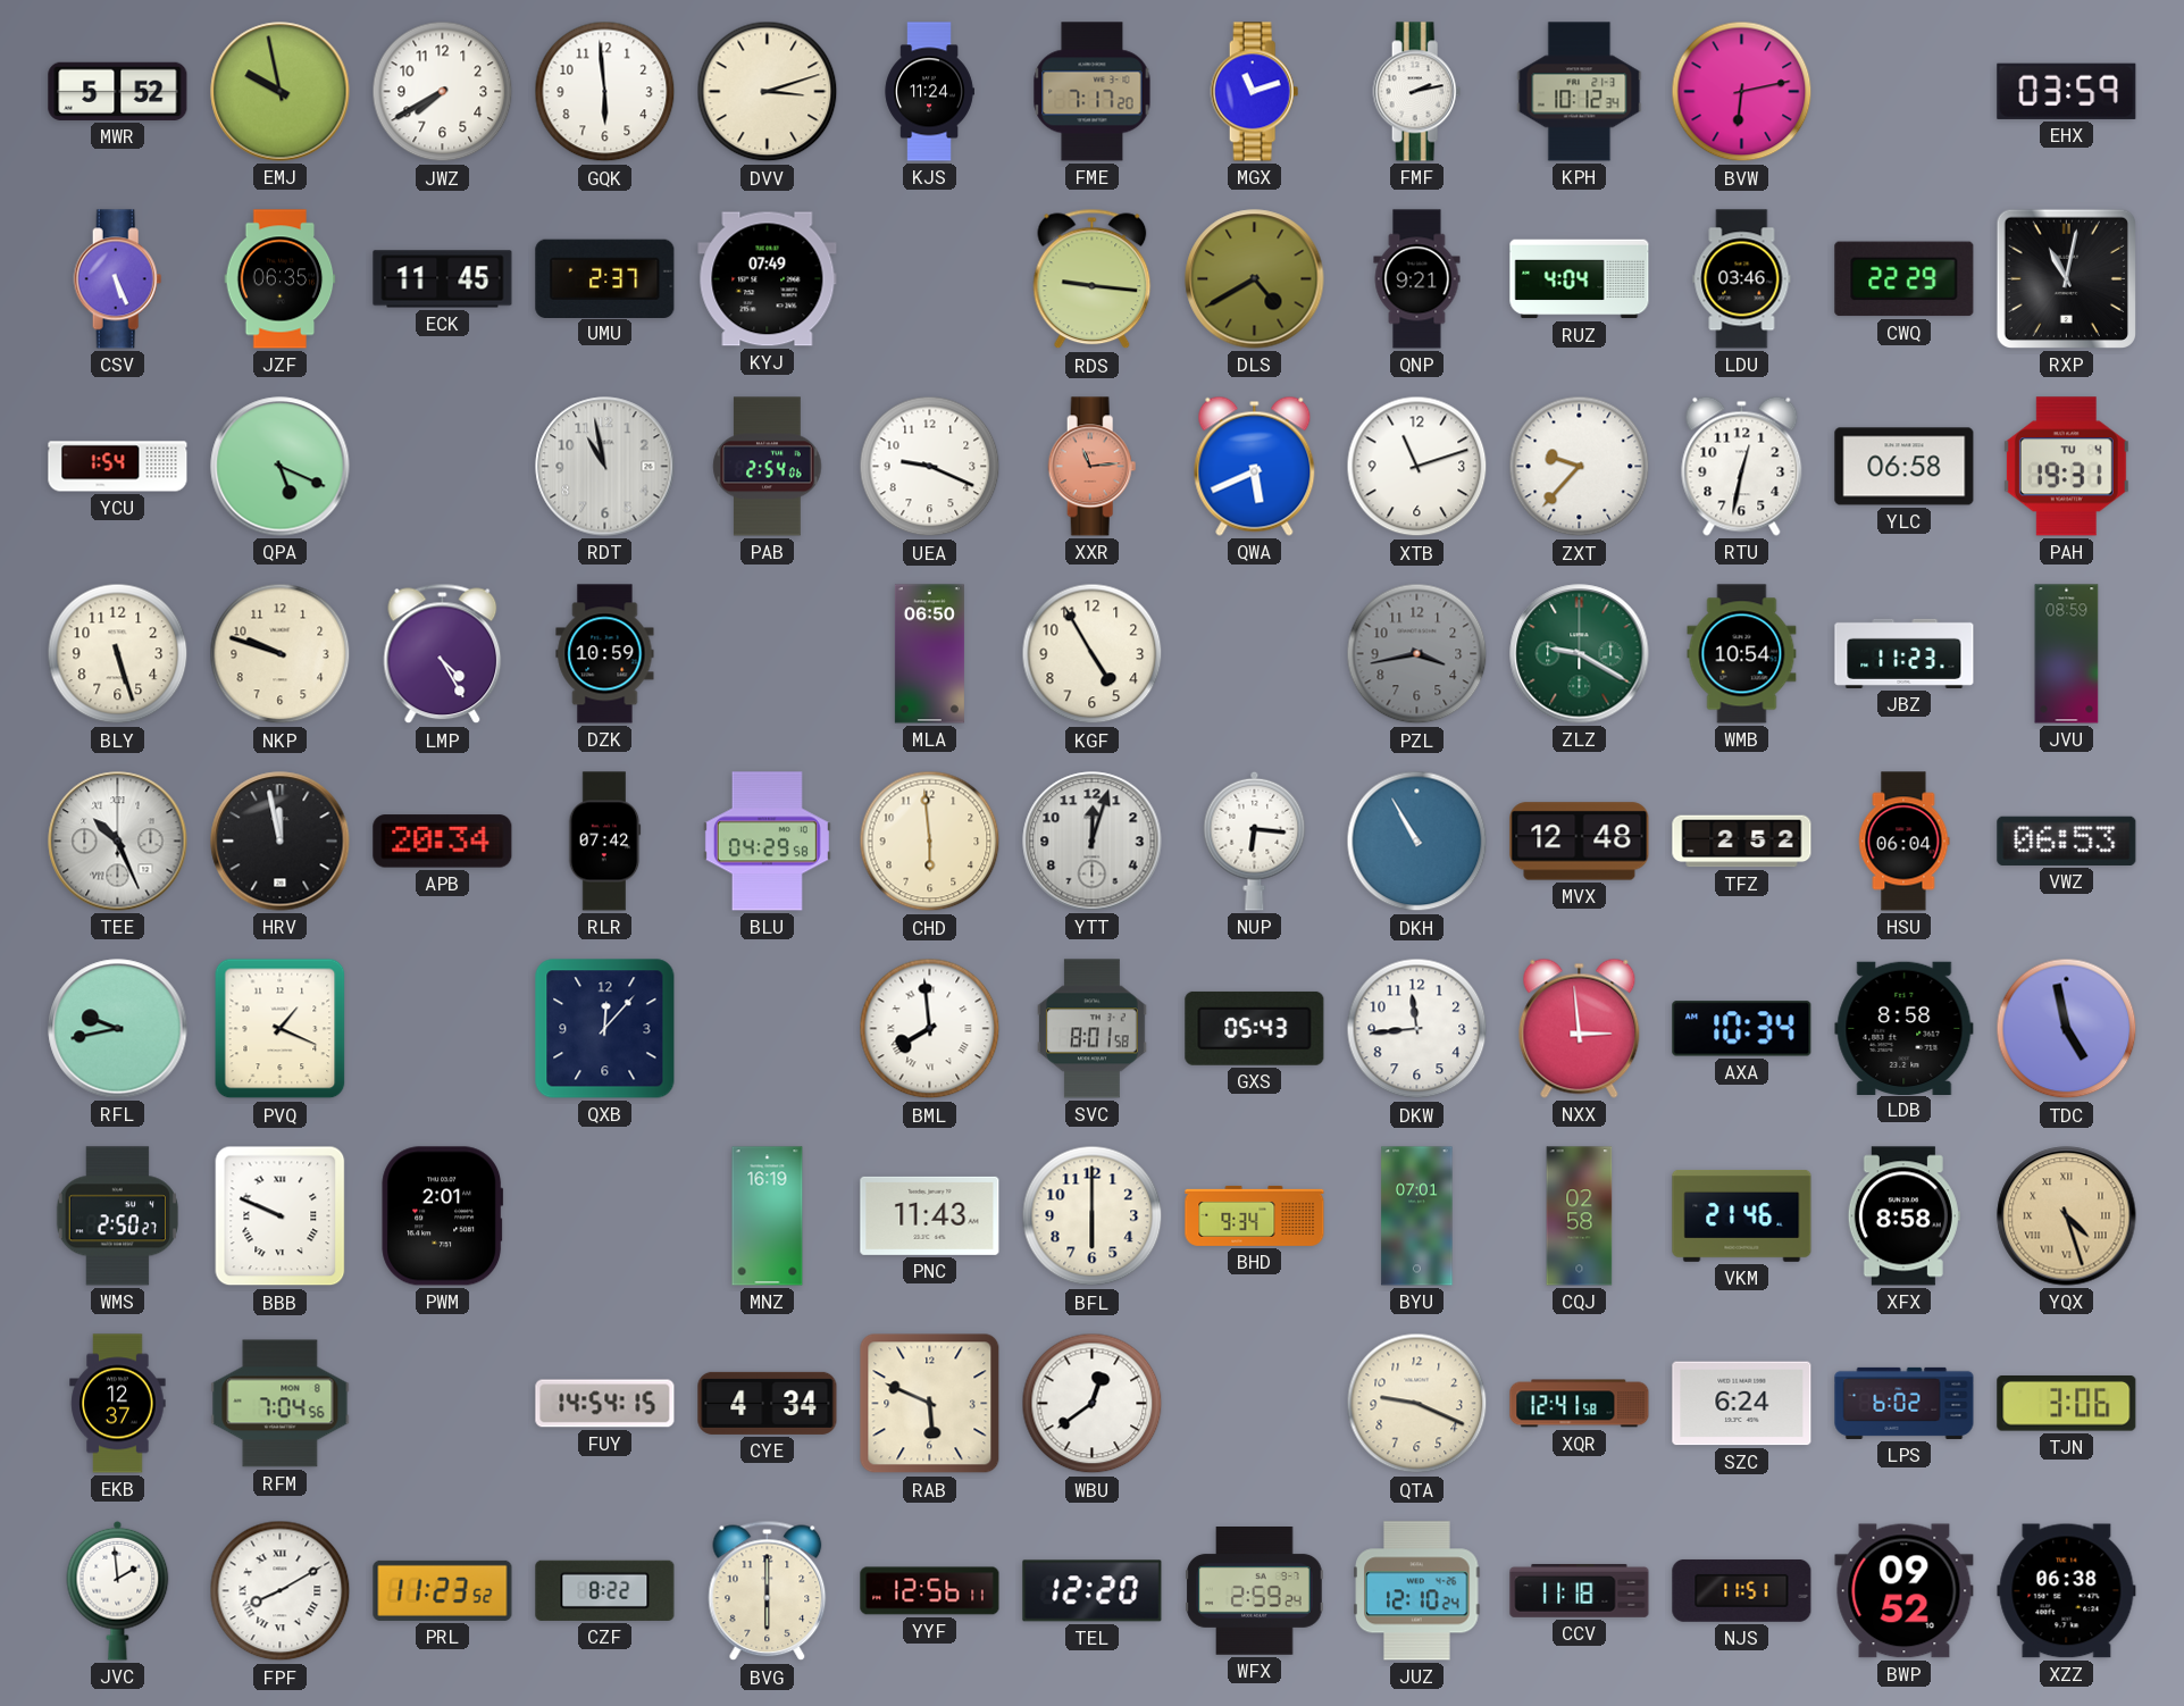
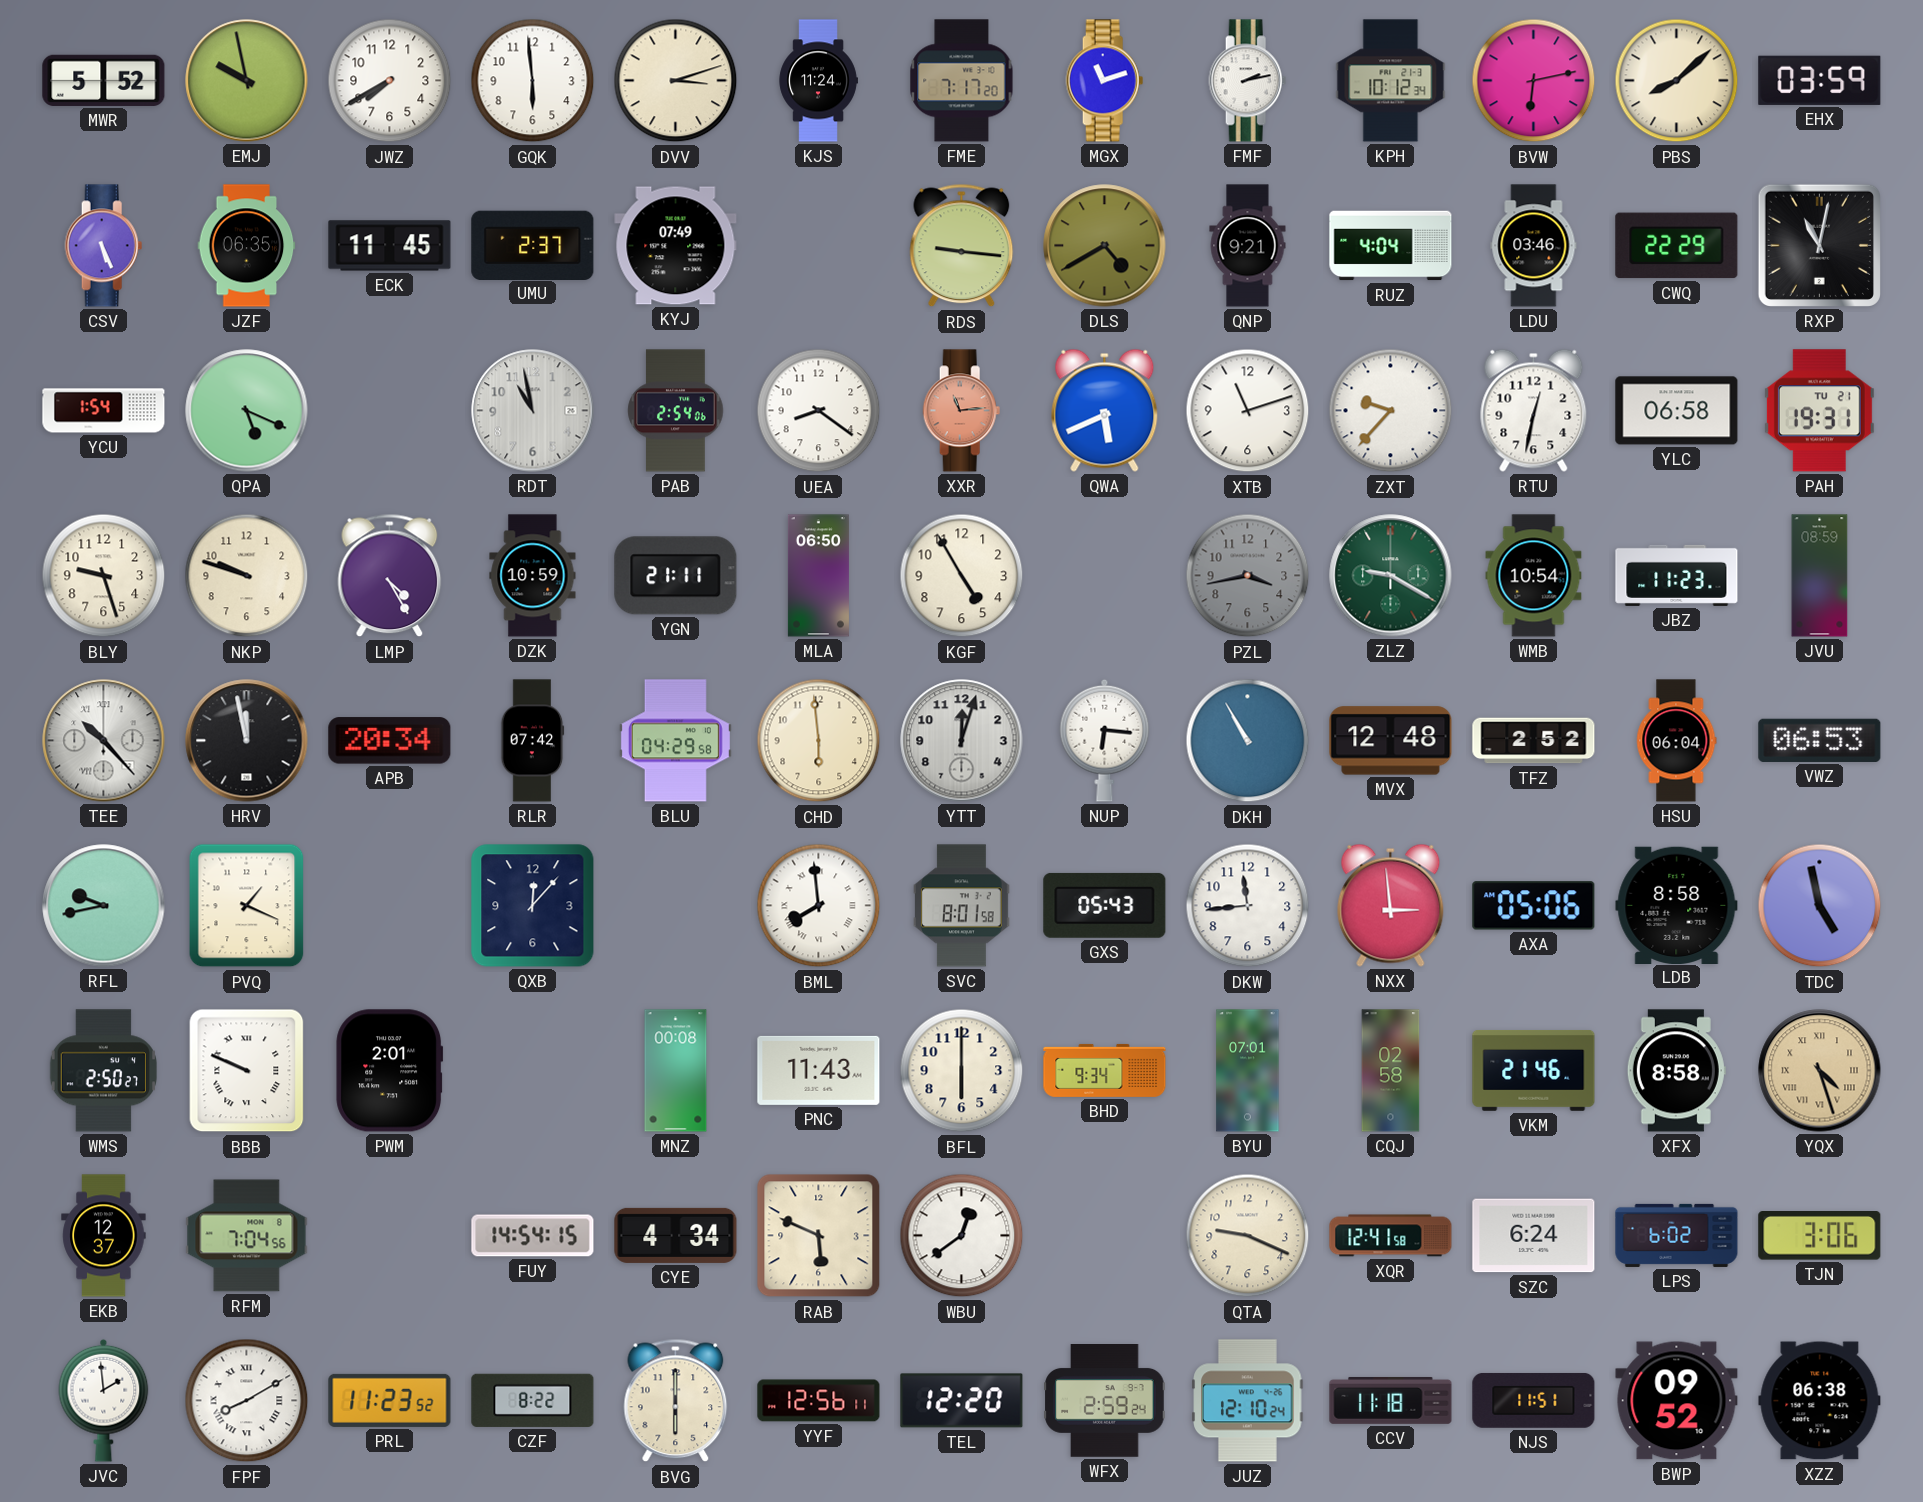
PBS: none -> 8:08 (1677, 81)
UEA: 9:19 -> 8:21 (819, 411)
PAH date: TU 4 -> TU 21 (1819, 411)
BLY: 5:27 -> 9:27 (104, 576)
YGN: none -> 21:11 (676, 576)
TEE: 10:26 -> 10:23 (104, 741)
AXA: 10:34 -> 05:06 (1534, 906)
MNZ: 16:19 -> 00:08 (676, 1071)
